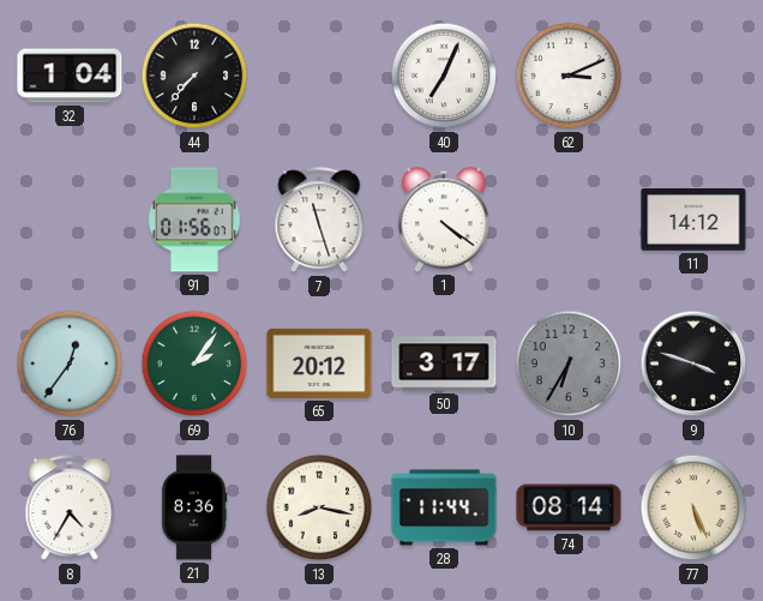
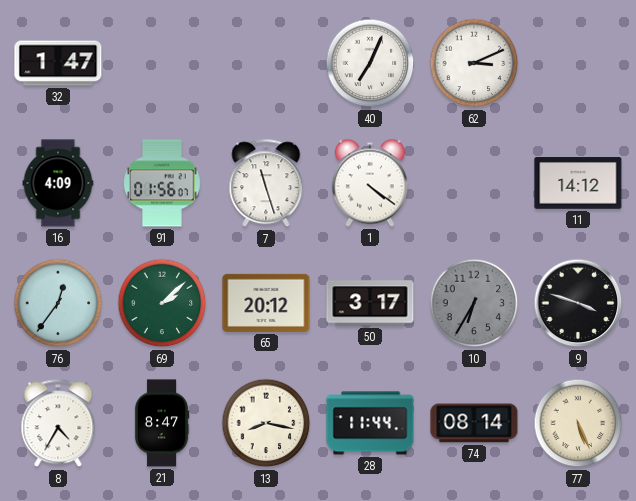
32: 1:04 -> 1:47 (58, 63)
44: 7:37 -> none (194, 76)
16: none -> 4:09 (58, 183)
69: 2:06 -> 2:08 (162, 303)
21: 8:36 -> 8:47 (162, 423)
